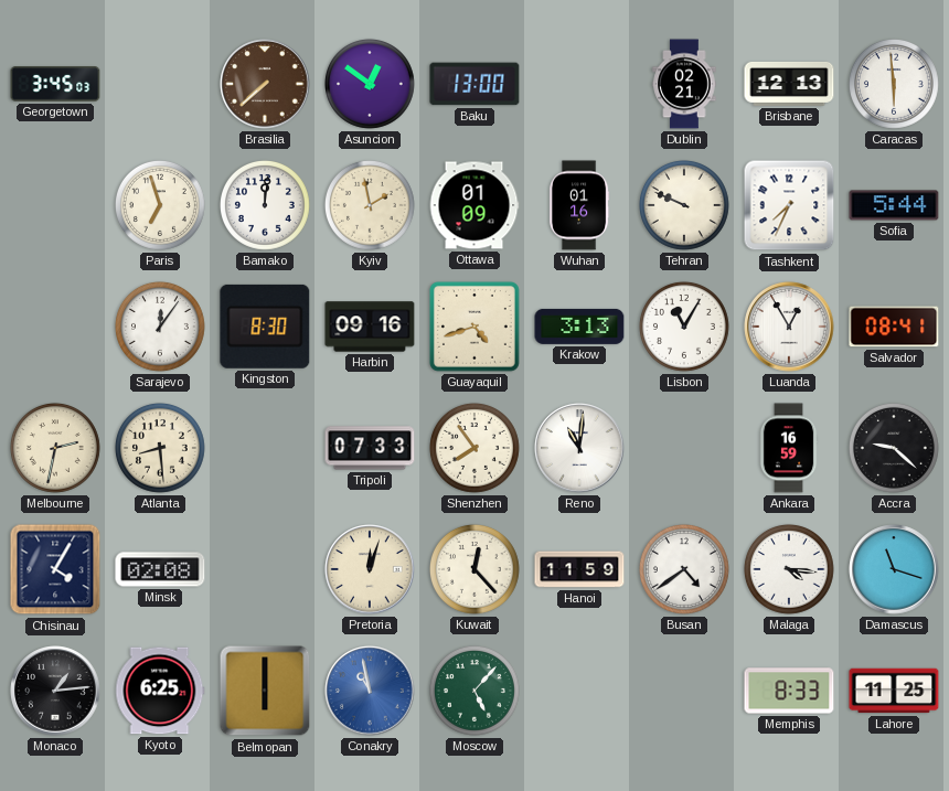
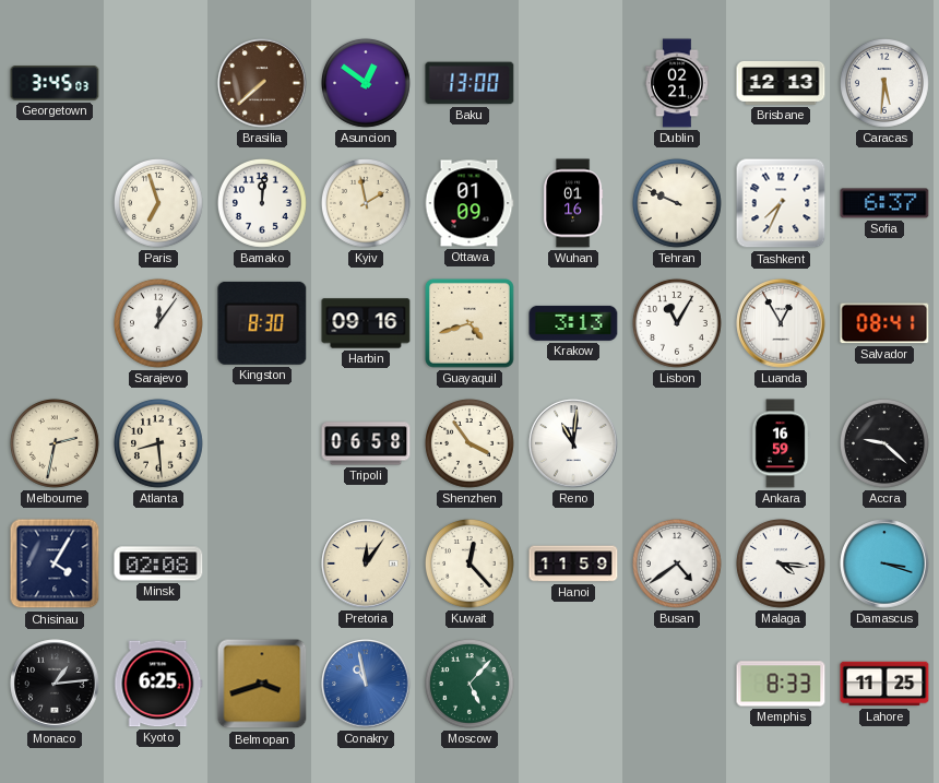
Caracas: 5:59 -> 5:31 (884, 83)
Sofia: 5:44 -> 6:37 (884, 203)
Tripoli: 07:33 -> 06:58 (366, 443)
Shenzhen: 7:54 -> 3:54 (469, 443)
Pretoria: 12:03 -> 12:06 (366, 563)
Damascus: 11:18 -> 3:18 (884, 563)
Belmopan: 6:00 -> 3:42 (262, 684)
